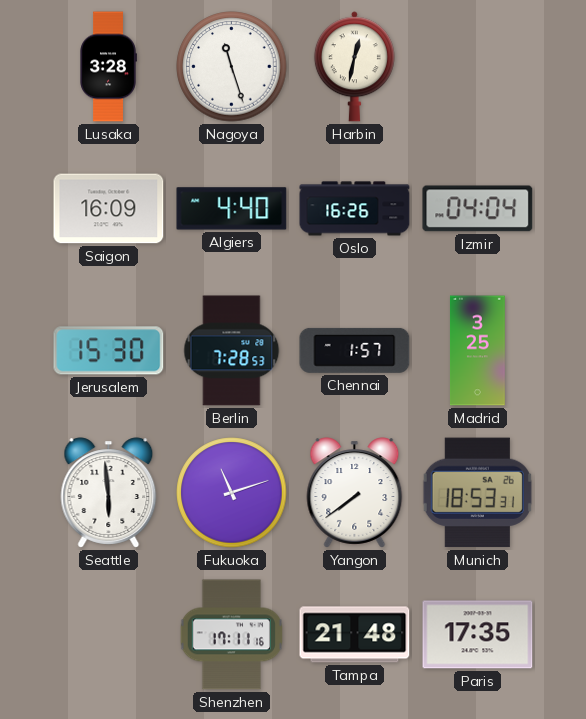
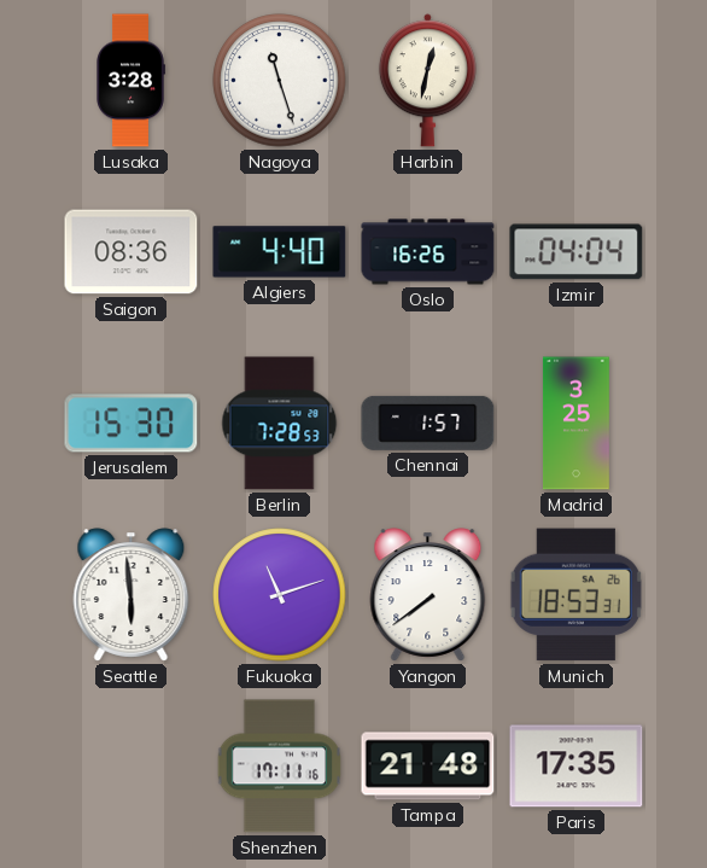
Saigon: 16:09 -> 08:36 (132, 252)
